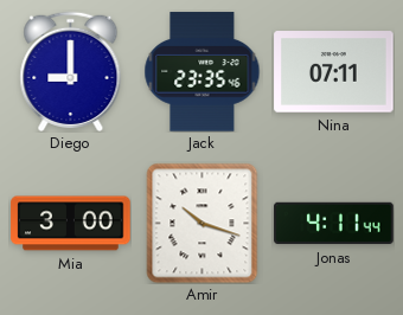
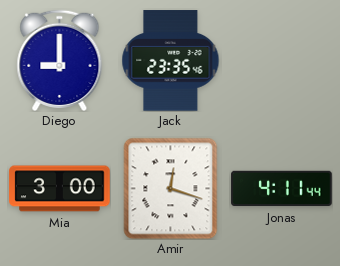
Nina: 07:11 -> none (334, 72)
Amir: 10:18 -> 12:18 (171, 188)
